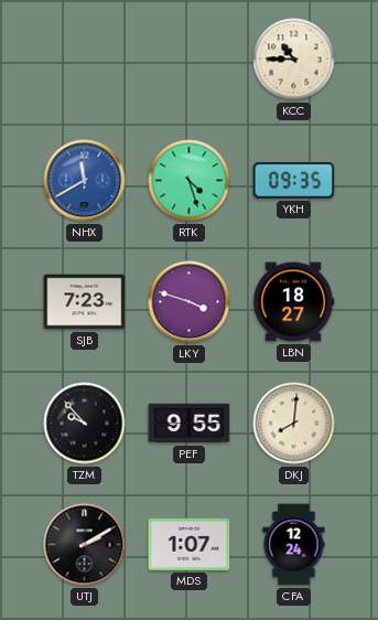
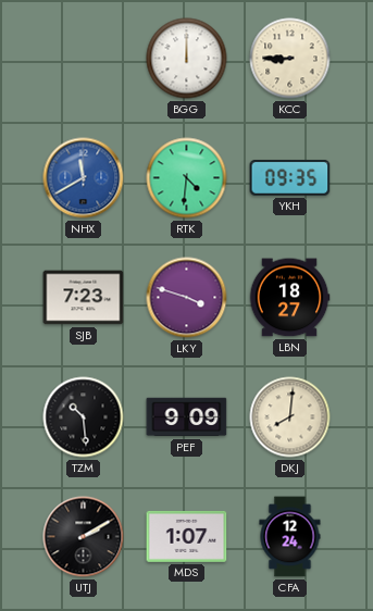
BGG: none -> 12:00 (187, 59)
KCC: 10:45 -> 8:45 (290, 59)
RTK: 4:27 -> 4:31 (187, 178)
TZM: 9:53 -> 10:29 (84, 417)
PEF: 9:55 -> 9:09 (187, 417)
